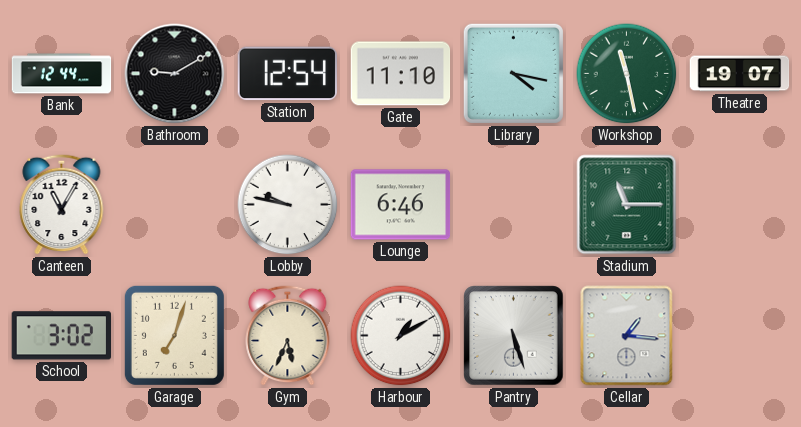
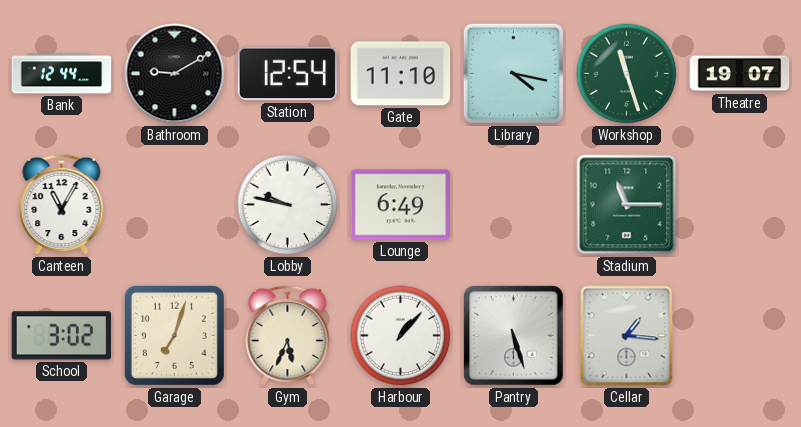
Workshop: 11:28 -> 11:27 (627, 74)
Lounge: 6:46 -> 6:49 (401, 205)
Harbour: 1:10 -> 1:07 (401, 336)
